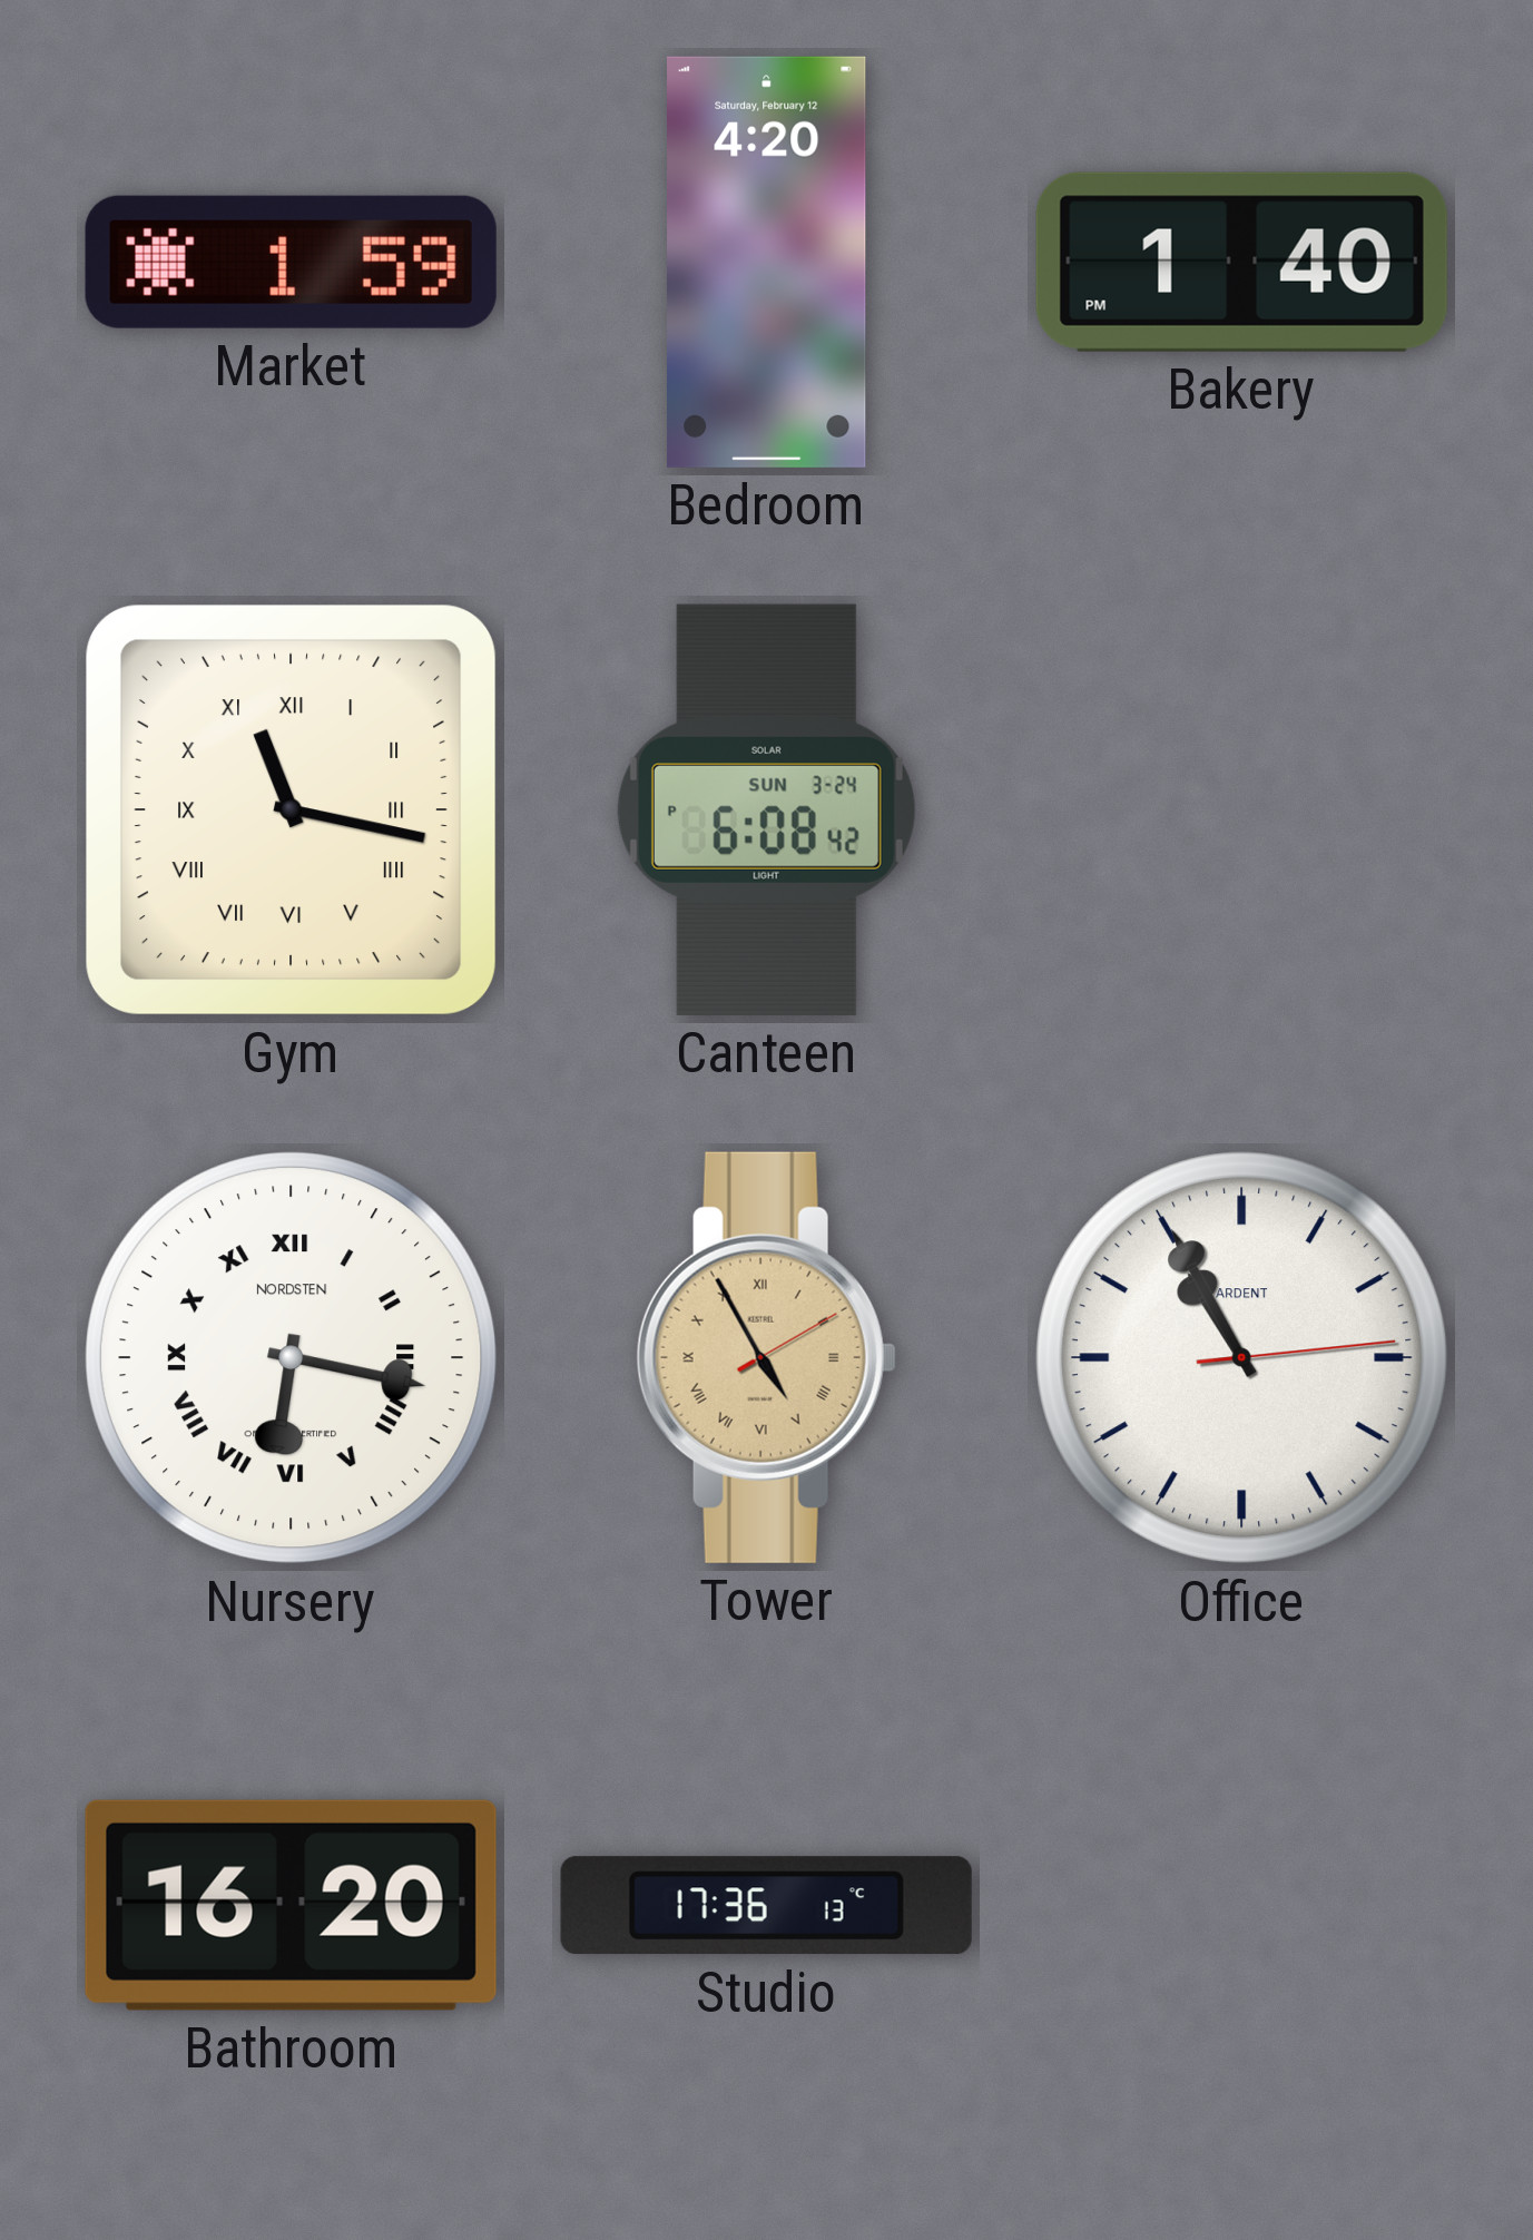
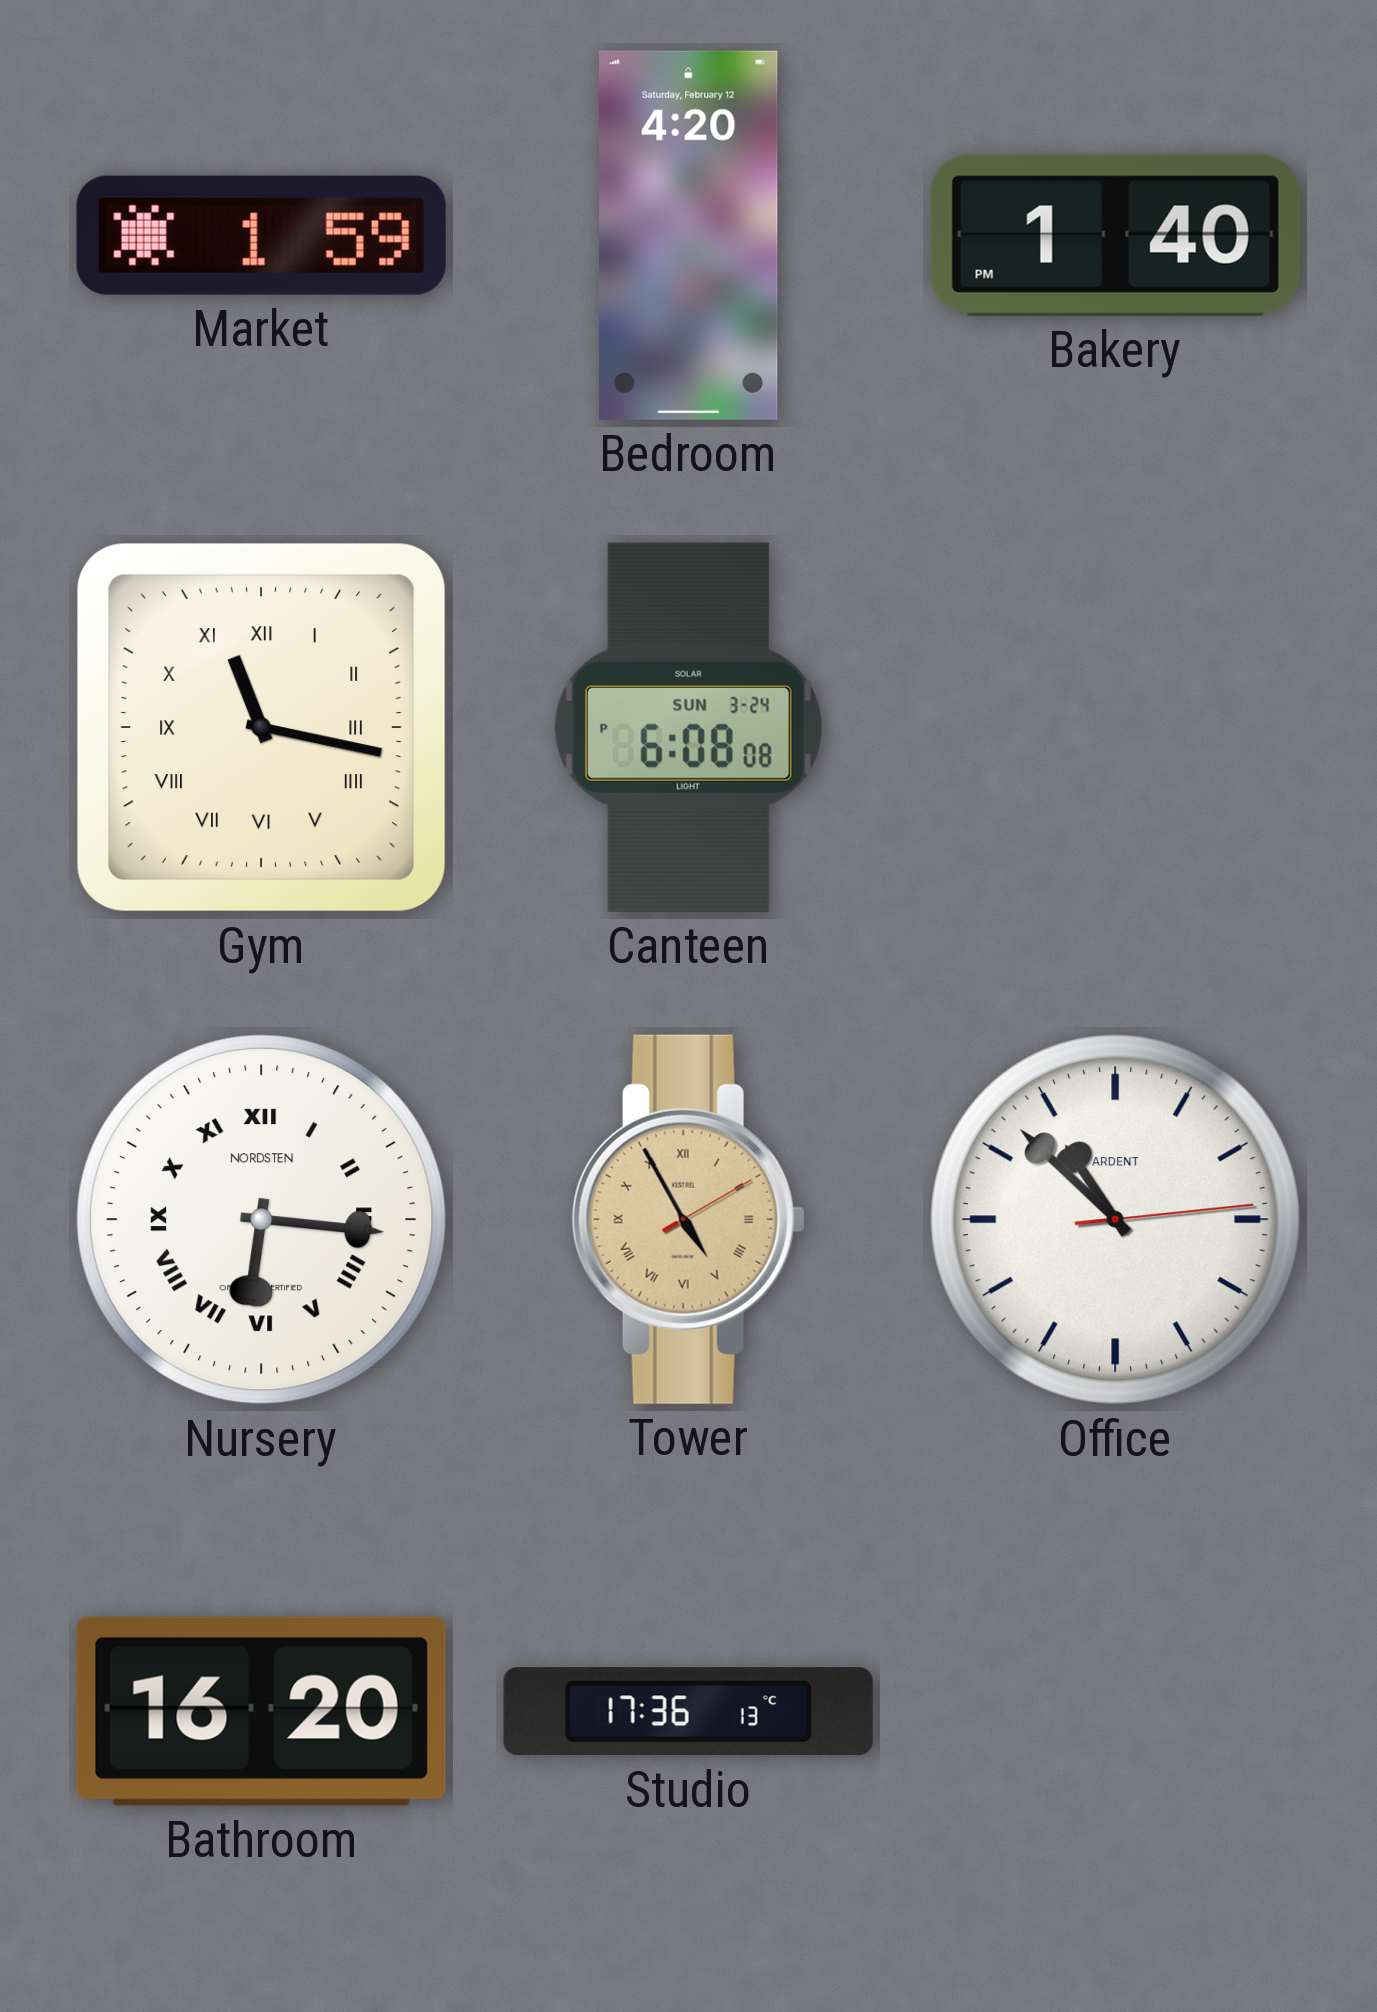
Canteen: 6:08:42 PM -> 6:08:08 PM (688, 727)
Nursery: 6:17 -> 6:16 (262, 1220)
Office: 10:55 -> 10:52 (1116, 1220)
